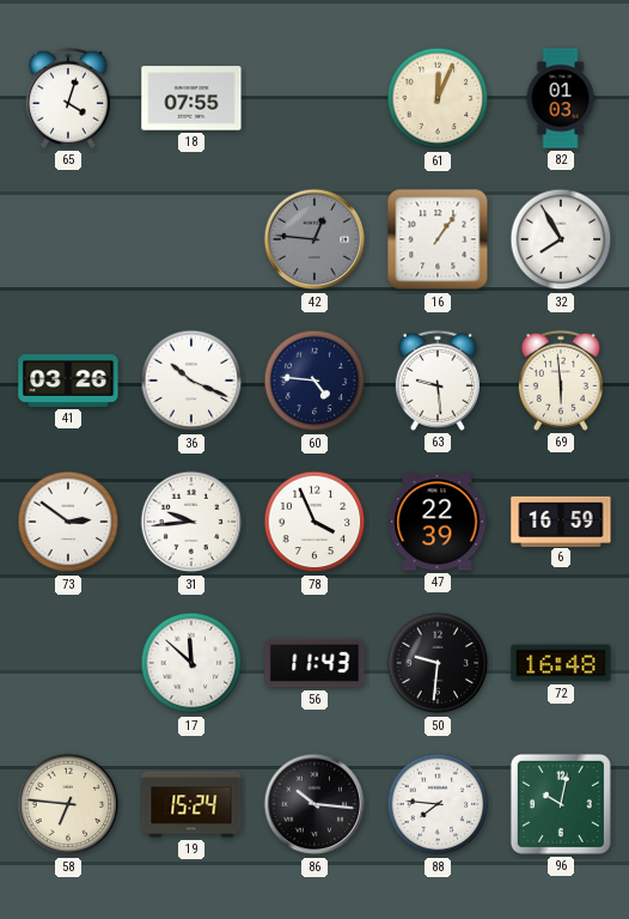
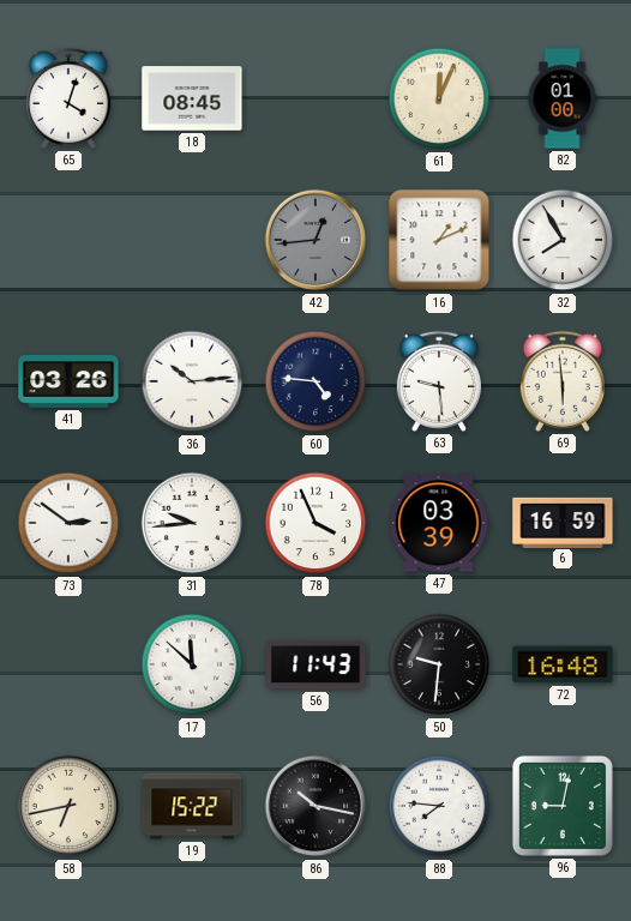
18: 07:55 -> 08:45 (192, 98)
82: 01:03 -> 01:00 (563, 98)
42: 12:46 -> 12:44 (315, 240)
16: 1:06 -> 1:11 (439, 240)
36: 10:19 -> 10:14 (192, 381)
47: 22:39 -> 03:39 (439, 523)
58: 6:46 -> 6:43 (68, 806)
19: 15:24 -> 15:22 (192, 806)
86: 10:16 -> 10:17 (315, 806)
96: 10:02 -> 9:02 (563, 806)
